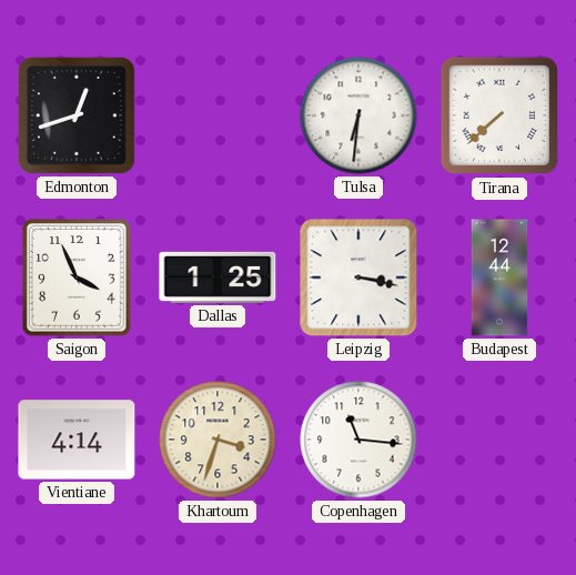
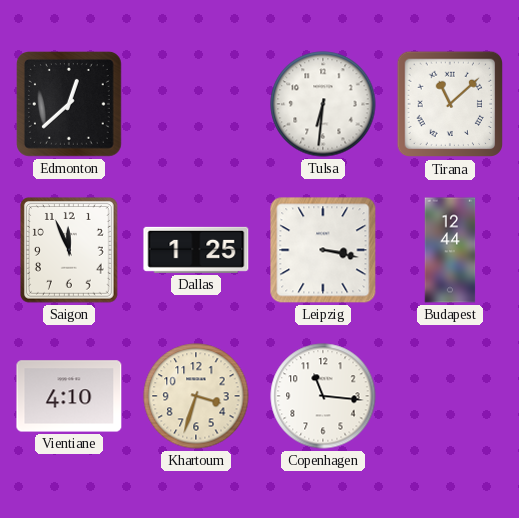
Edmonton: 12:42 -> 12:38 (70, 105)
Tirana: 7:38 -> 11:08 (450, 104)
Saigon: 3:56 -> 11:56 (70, 251)
Vientiane: 4:14 -> 4:10 (69, 396)
